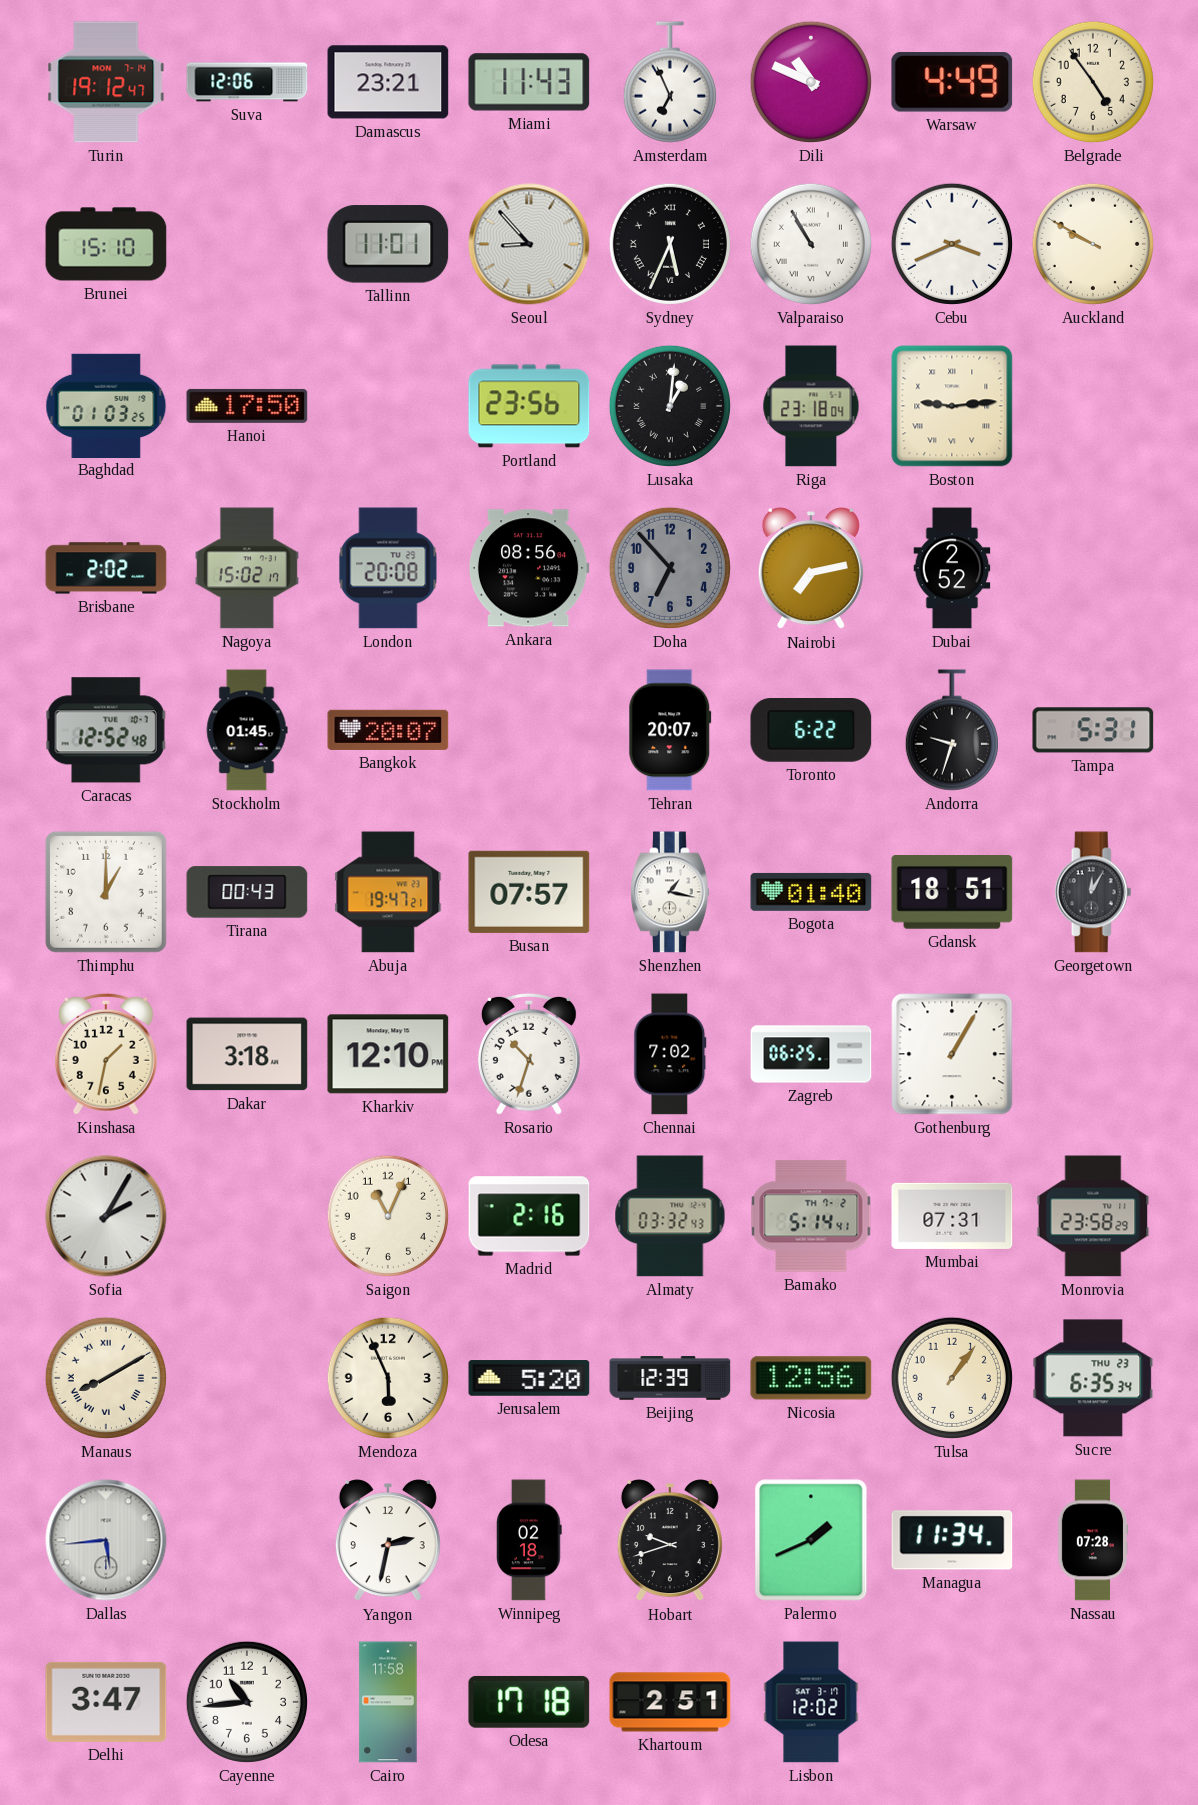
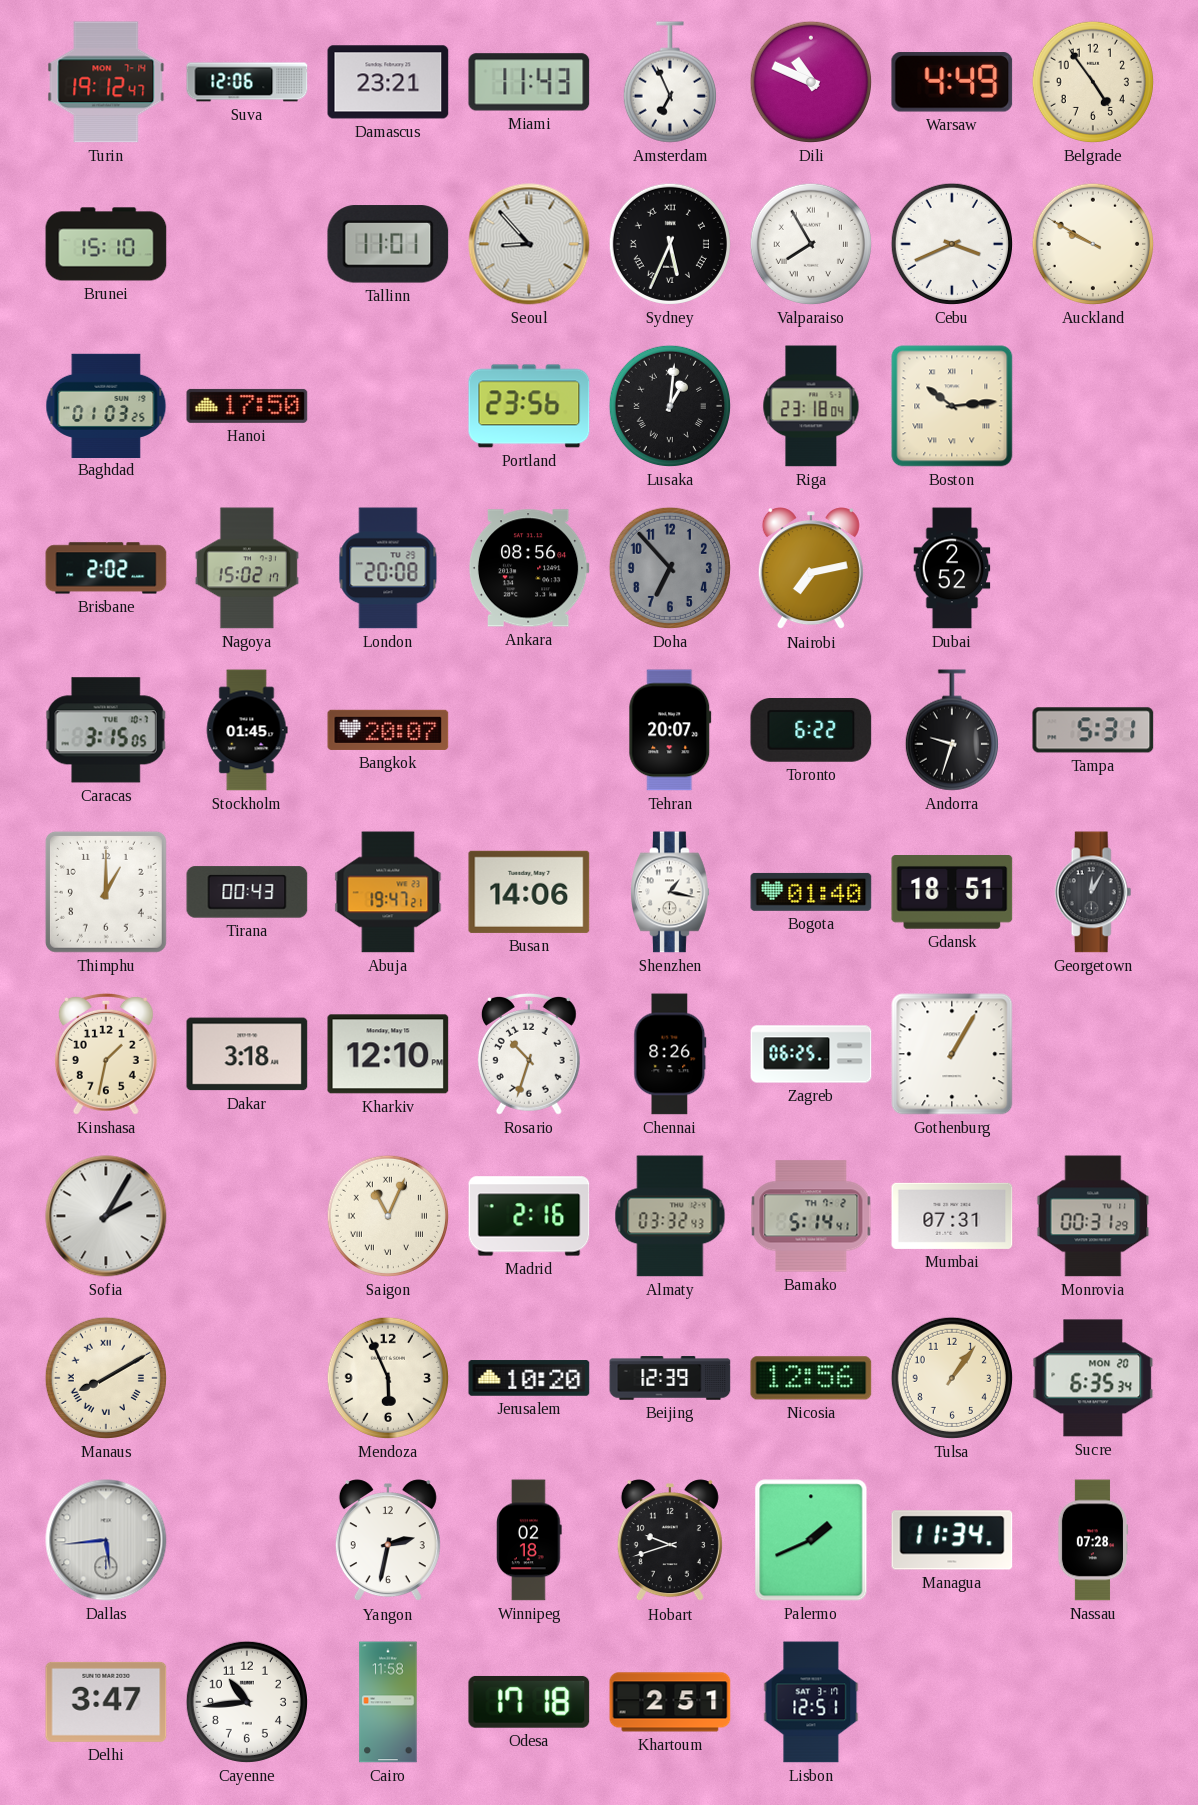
Valparaiso: 10:55 -> 7:55 (811, 244)
Boston: 9:14 -> 10:14 (952, 406)
Caracas: 12:52 -> 3:15 (106, 730)
Busan: 07:57 -> 14:06 (529, 892)
Chennai: 7:02 -> 8:26 (670, 1054)
Saigon numerals: Arabic -> Roman (388, 1216)
Monrovia: 23:58 -> 00:31 (1093, 1216)
Jerusalem: 5:20 -> 10:20 (529, 1378)
Sucre date: THU 23 -> MON 20 (1093, 1378)
Lisbon: 12:02 -> 12:51 (811, 1702)
